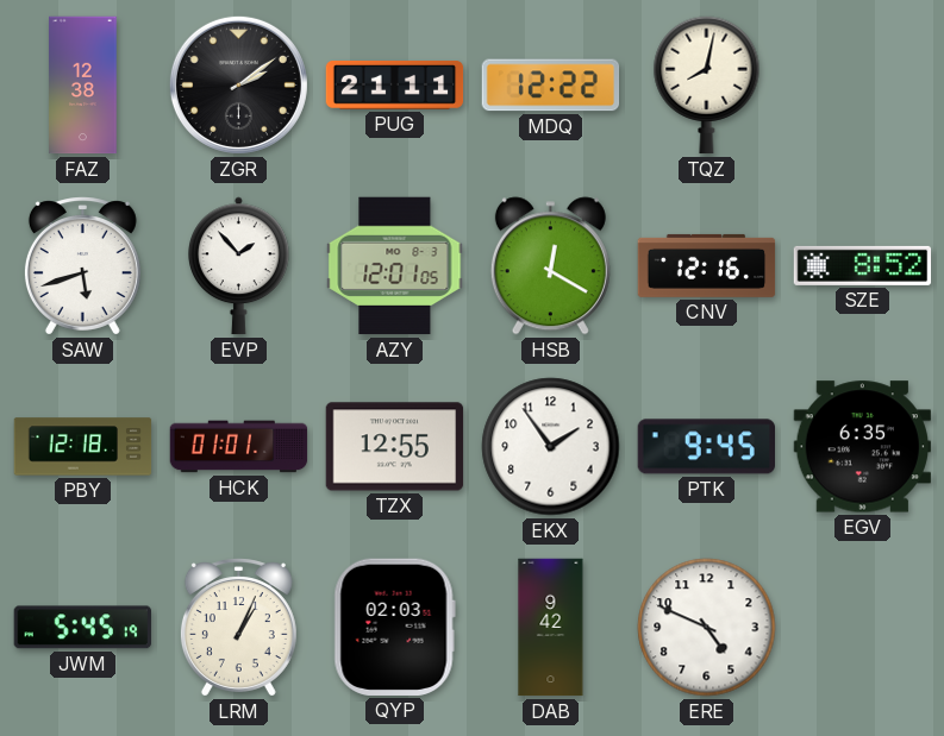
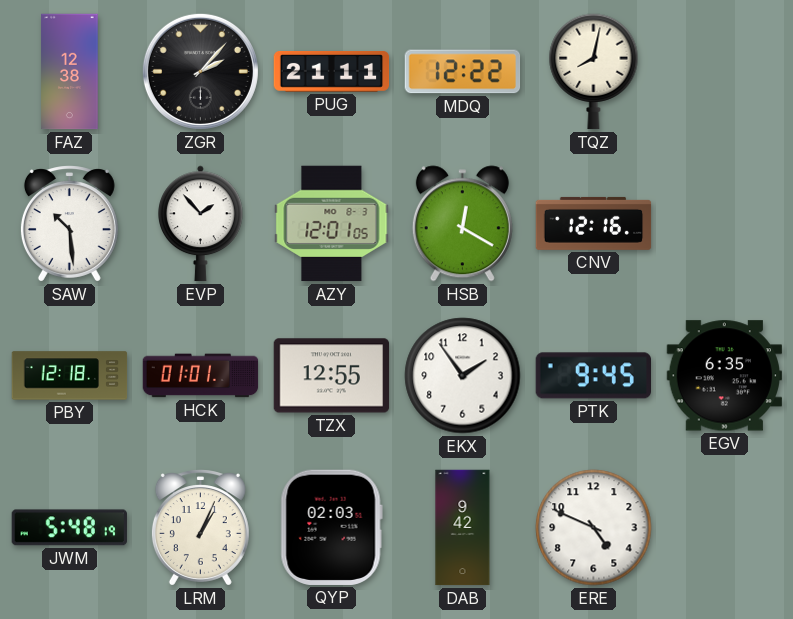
ZGR: 2:09 -> 2:07 (200, 71)
SAW: 5:42 -> 10:29 (69, 224)
SZE: 8:52 -> none (863, 265)
JWM: 5:45 -> 5:48 (69, 528)
